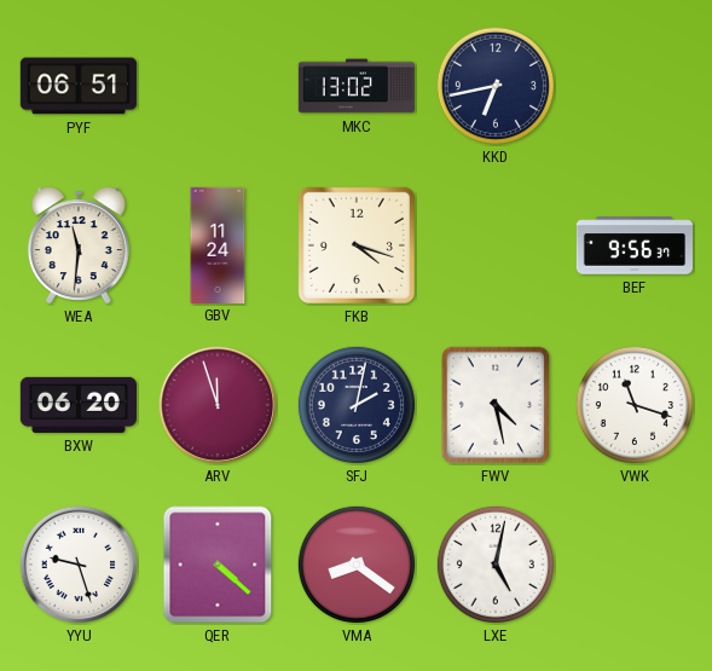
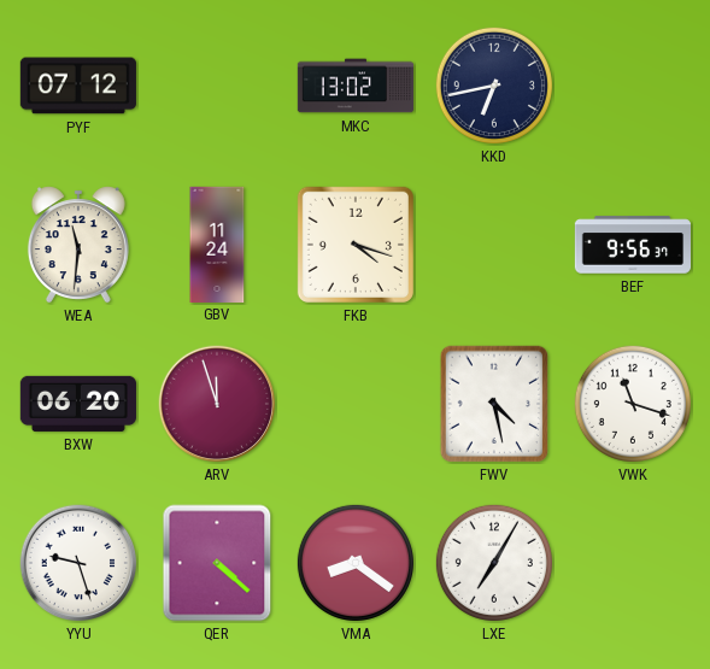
PYF: 06:51 -> 07:12 (78, 86)
SFJ: 2:02 -> none (357, 405)
LXE: 5:02 -> 7:05 (494, 563)
